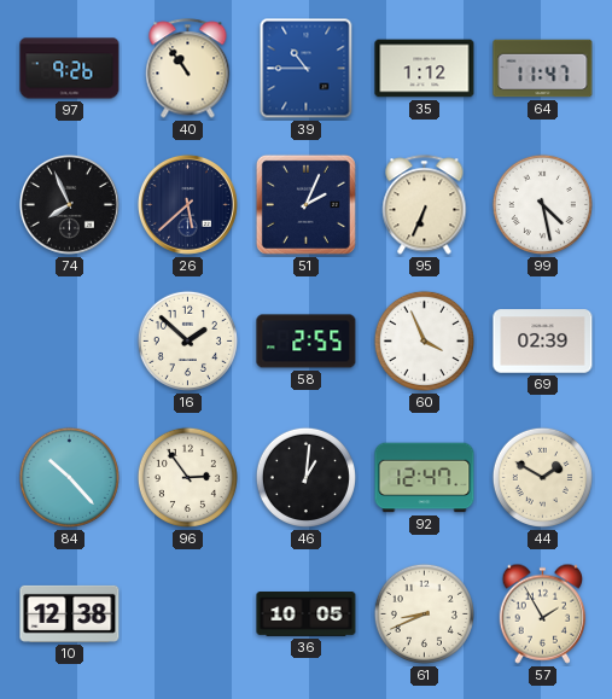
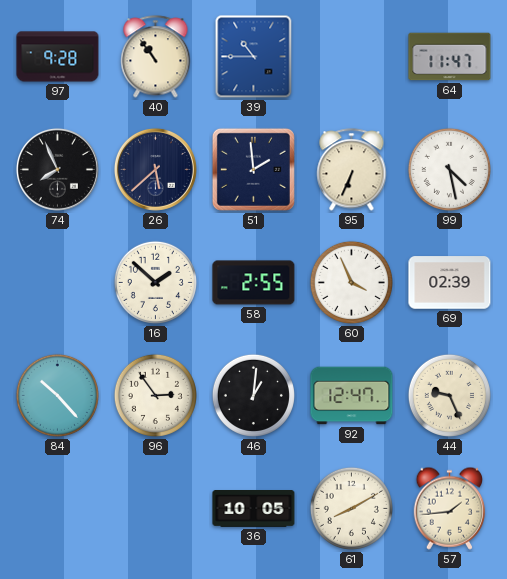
97: 9:26 -> 9:28 (58, 57)
35: 1:12 -> none (425, 69)
51: 2:04 -> 1:59 (253, 169)
44: 1:50 -> 9:26 (449, 395)
10: 12:38 -> none (70, 613)
61: 8:41 -> 8:10 (351, 508)
57: 1:55 -> 1:44 (450, 508)
